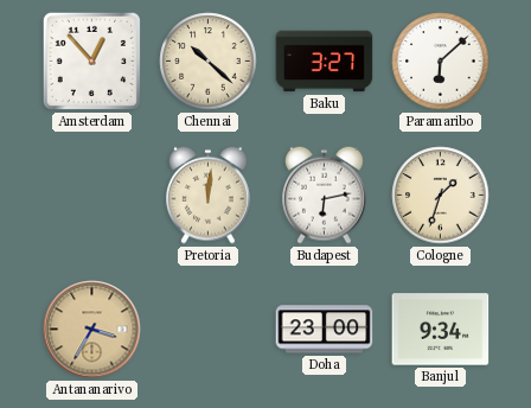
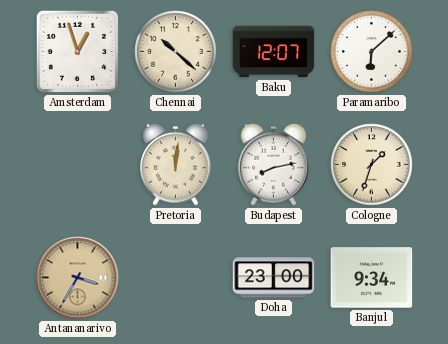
Amsterdam: 12:53 -> 12:57 (77, 51)
Baku: 3:27 -> 12:07 (274, 52)
Budapest: 6:13 -> 8:13 (274, 164)
